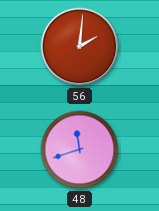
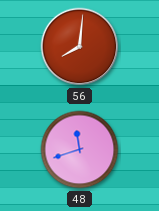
56: 2:01 -> 8:01 (80, 47)
